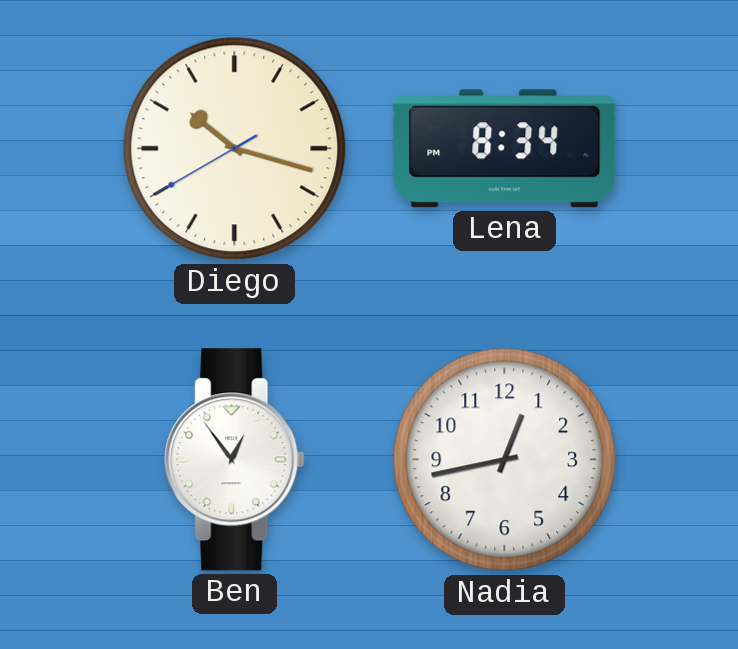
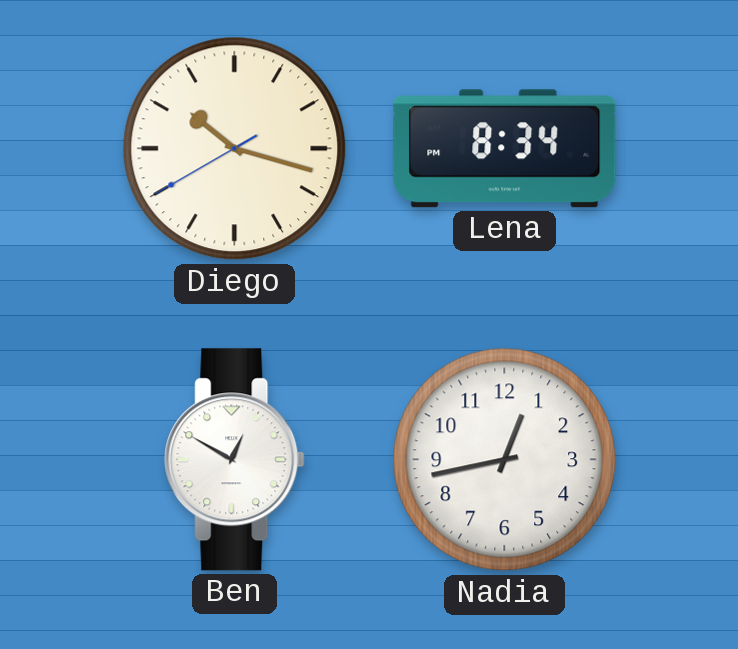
Ben: 12:54 -> 12:50 (235, 460)
